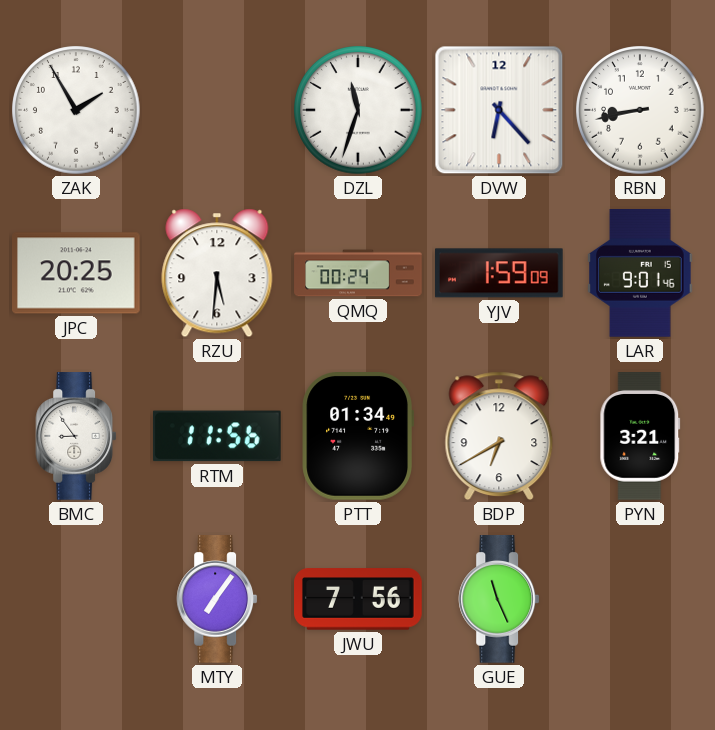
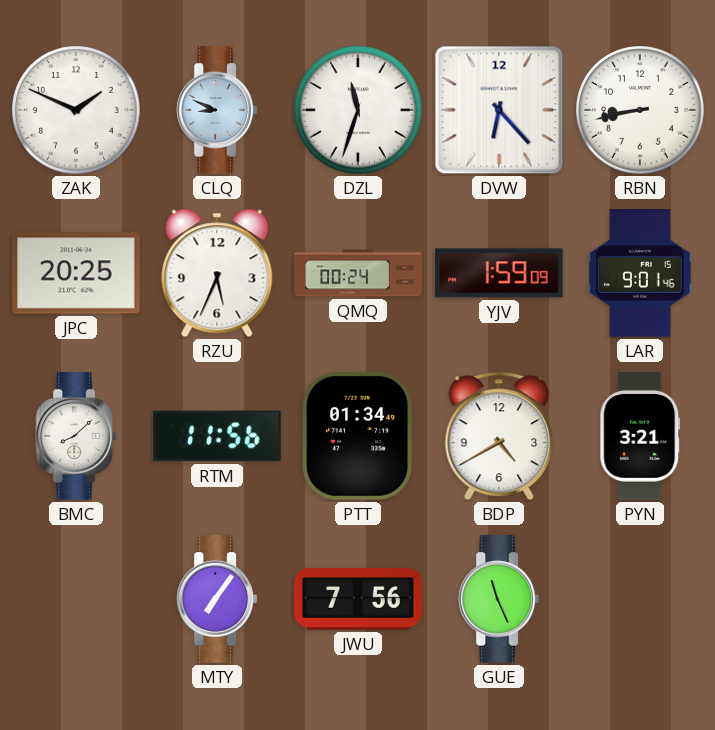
ZAK: 1:55 -> 1:49 (76, 110)
CLQ: none -> 8:49 (217, 110)
RZU: 5:31 -> 5:34 (217, 273)
BMC: 8:54 -> 8:08 (76, 436)
BDP: 6:40 -> 4:40 (499, 436)
